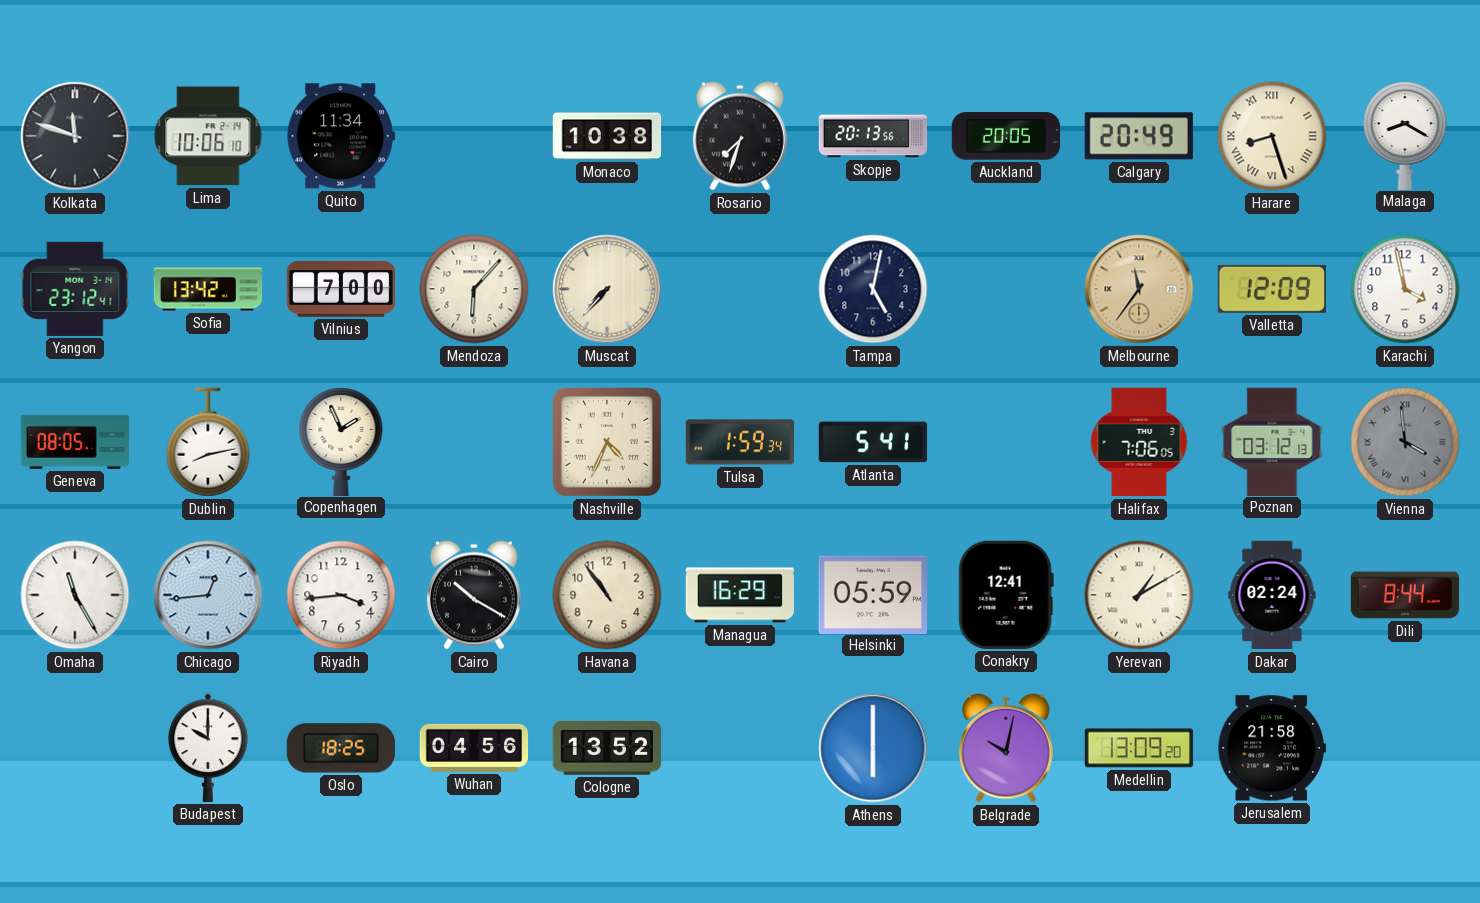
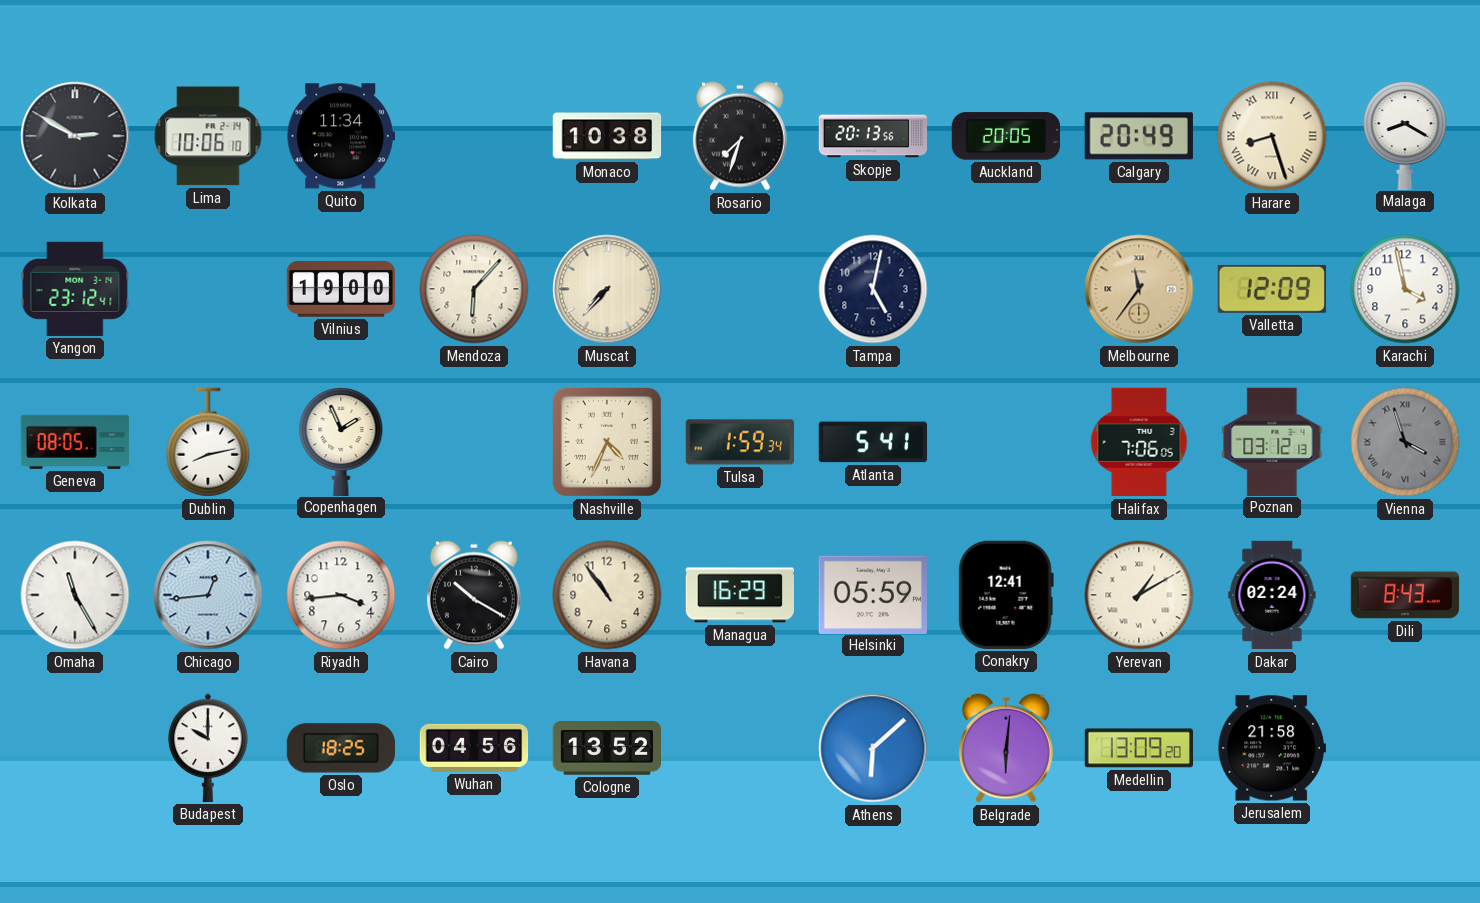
Kolkata: 11:48 -> 2:50 (75, 136)
Sofia: 13:42 -> none (208, 289)
Vilnius: 7:00 -> 19:00 (341, 289)
Vienna: 3:59 -> 3:57 (1405, 442)
Dili: 8:44 -> 8:43 (1405, 595)
Athens: 6:00 -> 6:08 (873, 748)
Belgrade: 10:02 -> 6:01 (1006, 748)
